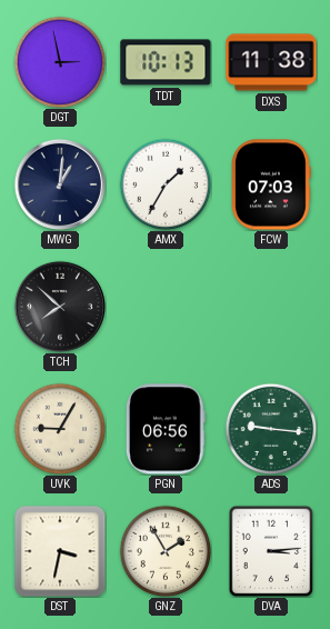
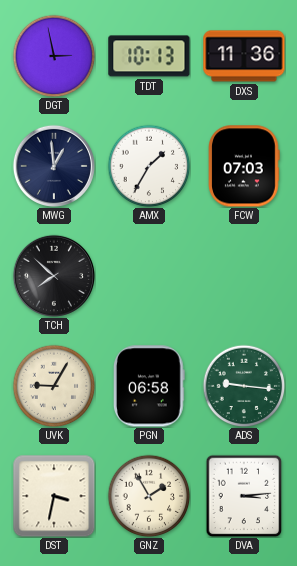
DXS: 11:38 -> 11:36 (244, 56)
MWG: 1:01 -> 12:59 (54, 166)
PGN: 06:56 -> 06:58 (149, 386)
